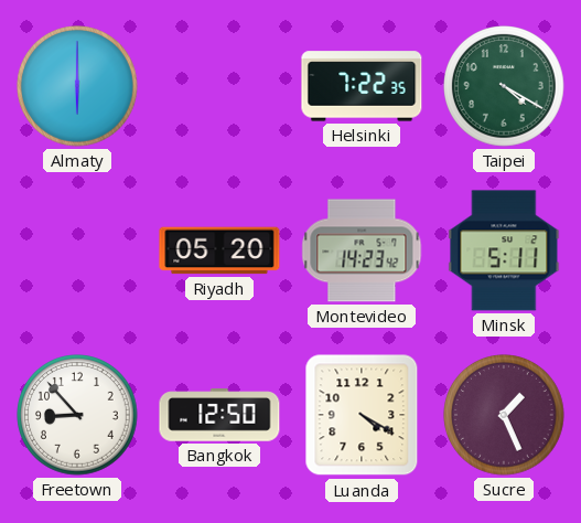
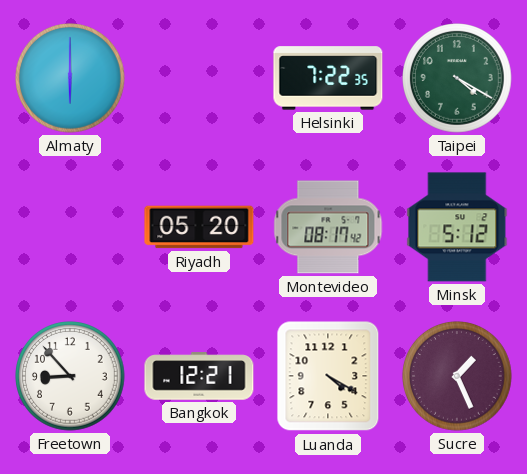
Montevideo: 14:23 -> 08:17 (328, 227)
Minsk: 5:11 -> 5:12 (457, 227)
Bangkok: 12:50 -> 12:21 (199, 376)
